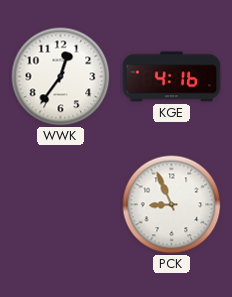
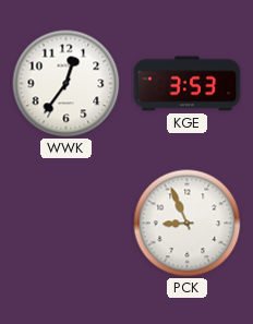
KGE: 4:16 -> 3:53 (188, 84)
